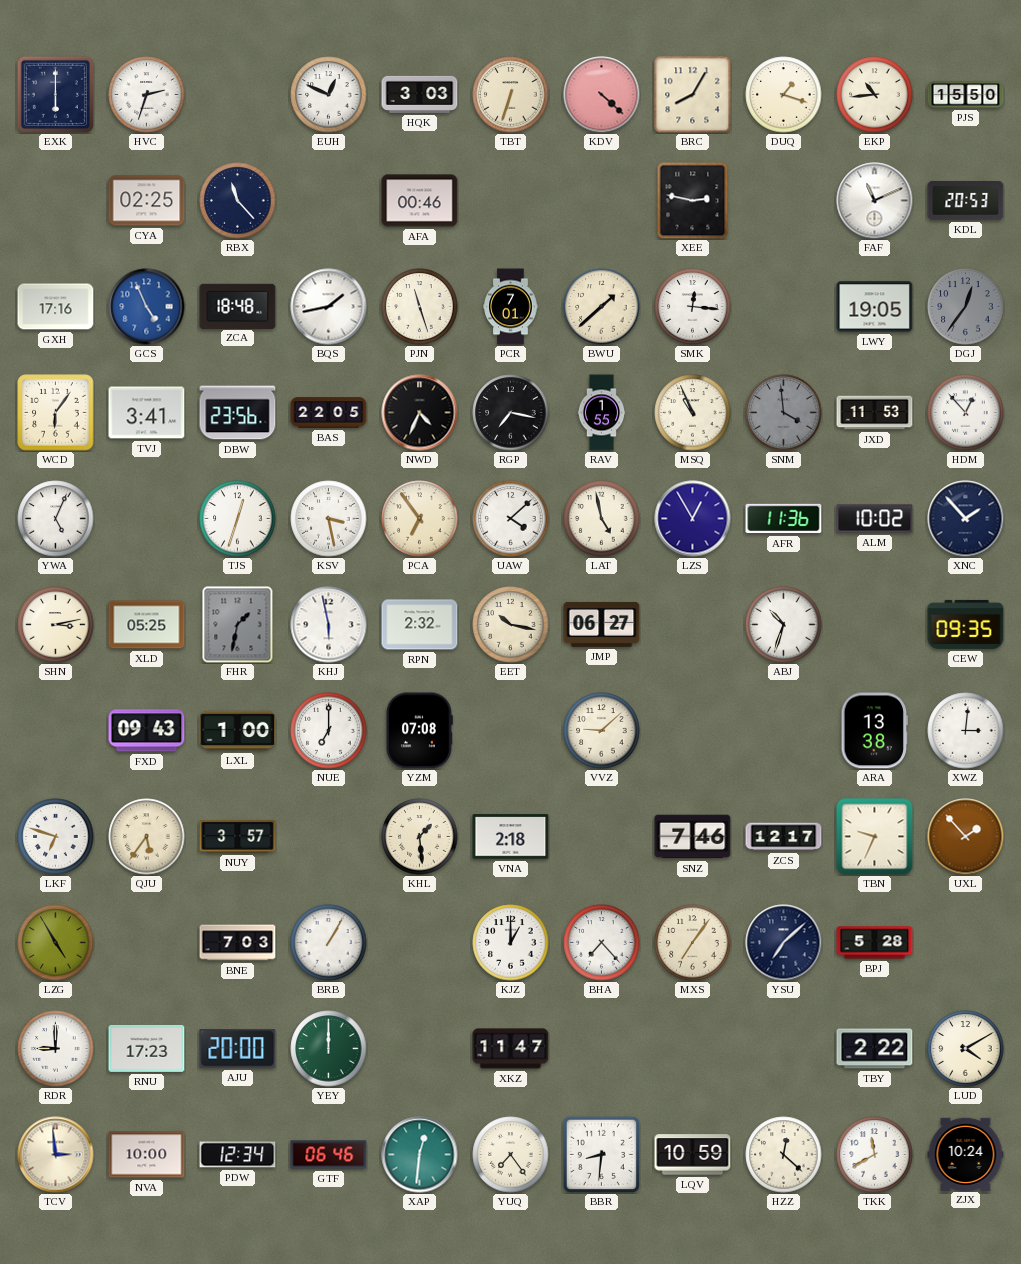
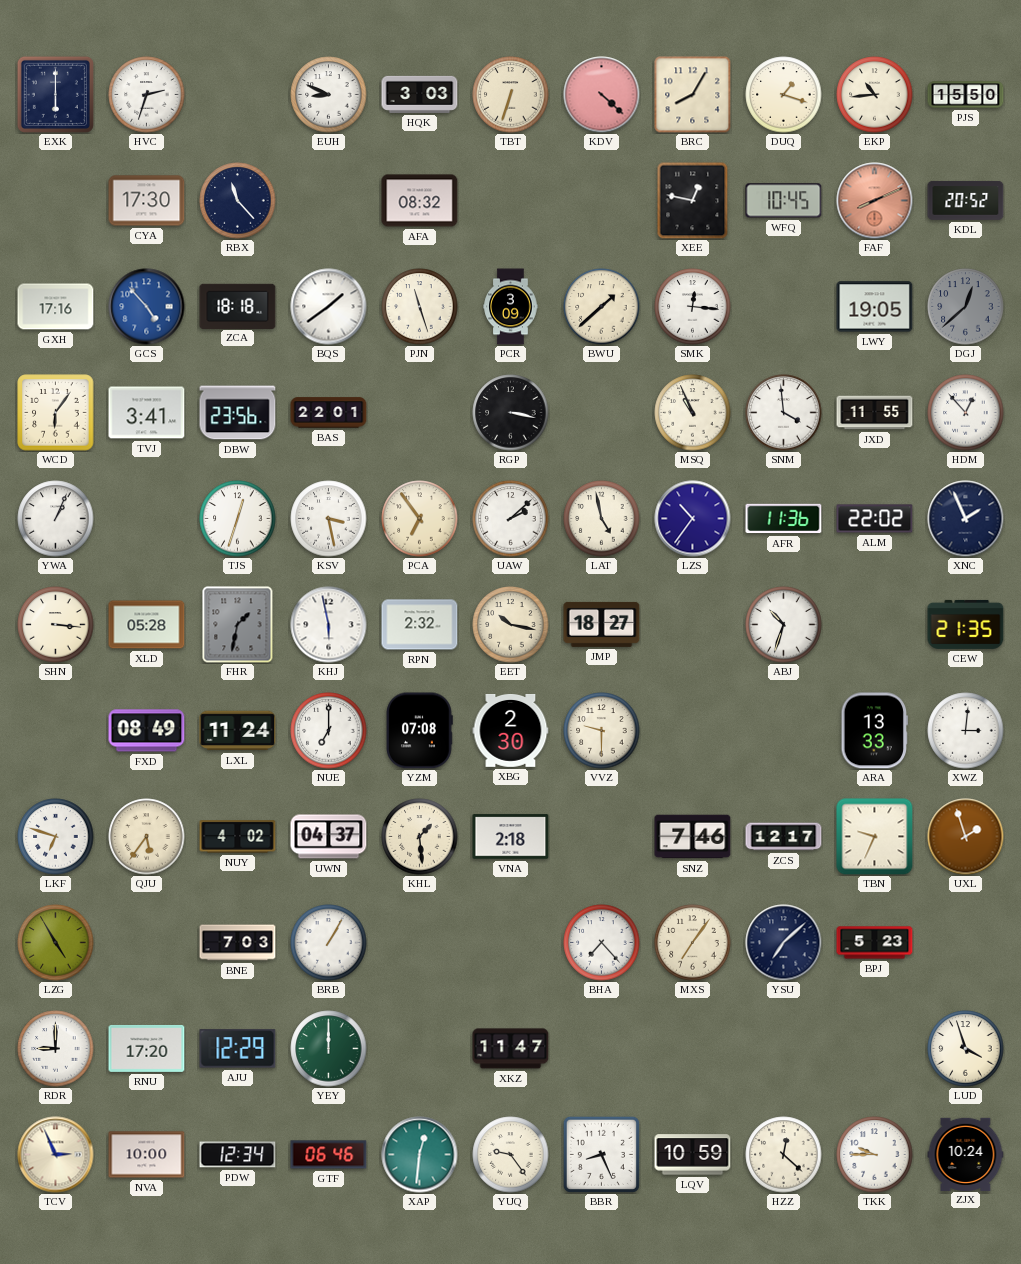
EUH: 12:49 -> 8:49 (329, 95)
CYA: 02:25 -> 17:30 (147, 201)
AFA: 00:46 -> 08:32 (420, 201)
XEE: 2:47 -> 12:47 (693, 200)
WFQ: none -> 10:45 (784, 201)
FAF: 11:11 -> 8:11 (875, 201)
FAF dial: white -> salmon (875, 201)
KDL: 20:53 -> 20:52 (966, 200)
GCS: 4:56 -> 4:53 (147, 307)
ZCA: 18:48 -> 18:18 (238, 306)
BQS: 1:43 -> 1:39 (329, 307)
PCR: 7:01 -> 3:09 (511, 307)
DGJ: 12:36 -> 12:38 (966, 307)
BAS: 22:05 -> 22:01 (329, 413)
NWD: 4:34 -> none (420, 413)
RGP: 7:17 -> 3:17 (511, 413)
RAV: 1:55 -> none (602, 413)
SNM dial: grey -> white (784, 413)
JXD: 11:53 -> 11:55 (875, 413)
YWA: 5:04 -> 1:04 (56, 519)
UAW: 4:08 -> 2:08 (511, 519)
LZS: 12:55 -> 10:36 (693, 519)
ALM: 10:02 -> 22:02 (875, 519)
XNC: 1:53 -> 1:56 (966, 519)
SHN: 3:13 -> 3:16 (56, 625)
XLD: 05:25 -> 05:28 (147, 625)
JMP: 06:27 -> 18:27 (602, 624)
CEW: 09:35 -> 21:35 (966, 624)
FXD: 09:43 -> 08:49 (147, 731)
LXL: 1:00 -> 11:24 (238, 731)
XBG: none -> 2:30 (511, 730)
VVZ: 9:08 -> 9:30 (602, 731)
ARA: 13:38 -> 13:33 (874, 731)
NUY: 3:57 -> 4:02 (238, 837)
UWN: none -> 04:37 (329, 837)
UXL: 1:53 -> 1:57 (966, 837)
KJZ: 1:00 -> none (511, 943)
BPJ: 5:28 -> 5:23 (875, 943)
RNU: 17:23 -> 17:20 (147, 1048)
AJU: 20:00 -> 12:29 (238, 1049)
TBY: 2:22 -> none (875, 1049)
LUD: 4:10 -> 3:57 (966, 1049)
TCV: 2:59 -> 2:56 (56, 1155)
YUQ: 7:24 -> 9:24 (511, 1155)
BBR: 8:31 -> 8:26 (601, 1154)
TKK: 11:40 -> 9:45 (875, 1155)
